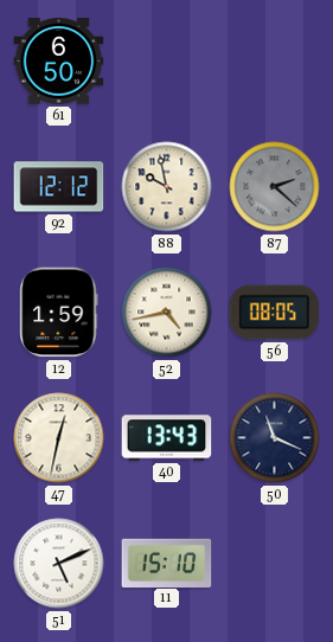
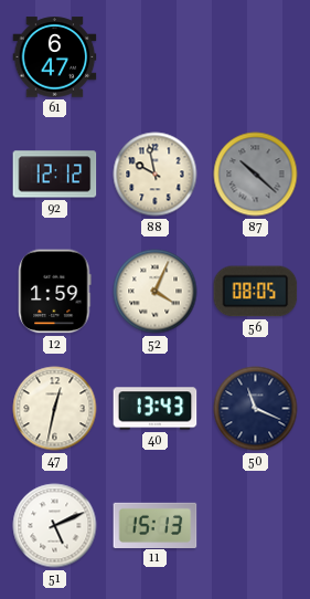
61: 6:50 -> 6:47 (55, 57)
87: 2:22 -> 10:22 (256, 175)
52: 4:43 -> 4:04 (156, 292)
11: 15:10 -> 15:13 (156, 525)
